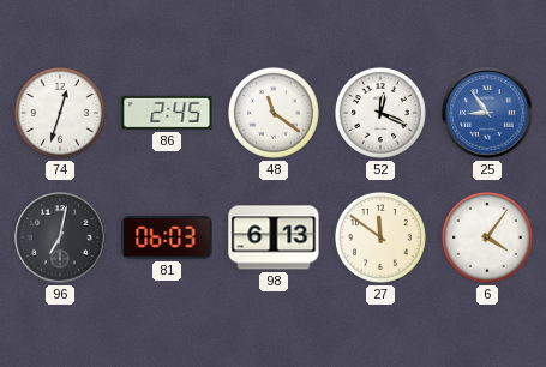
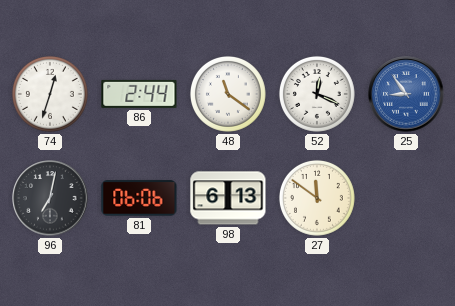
86: 2:45 -> 2:44 (139, 94)
81: 06:03 -> 06:06 (139, 198)
6: 4:06 -> none (487, 237)
